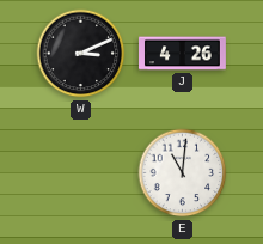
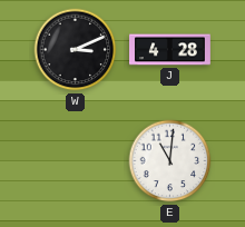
J: 4:26 -> 4:28 (170, 50)
